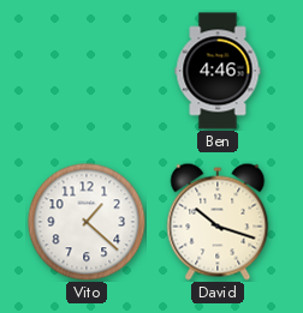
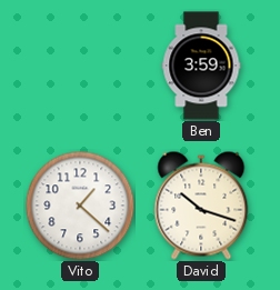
Ben: 4:46 -> 3:59 (201, 66)
